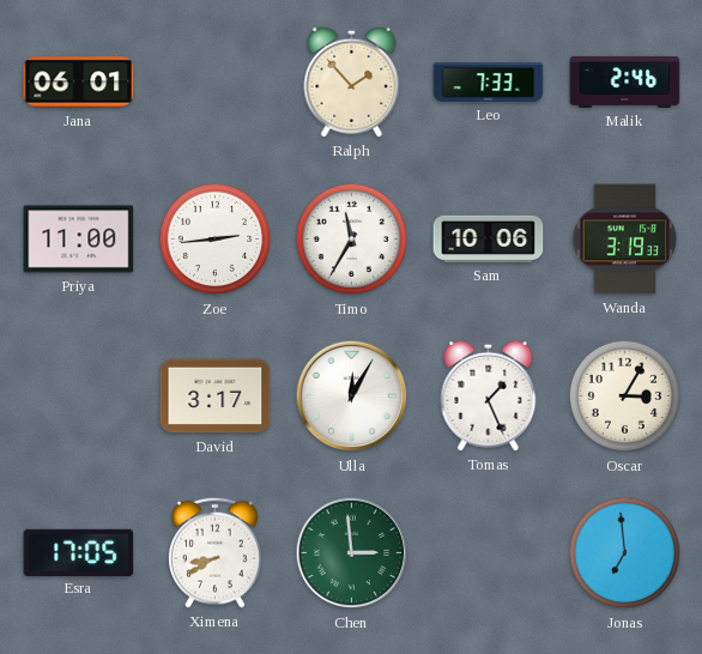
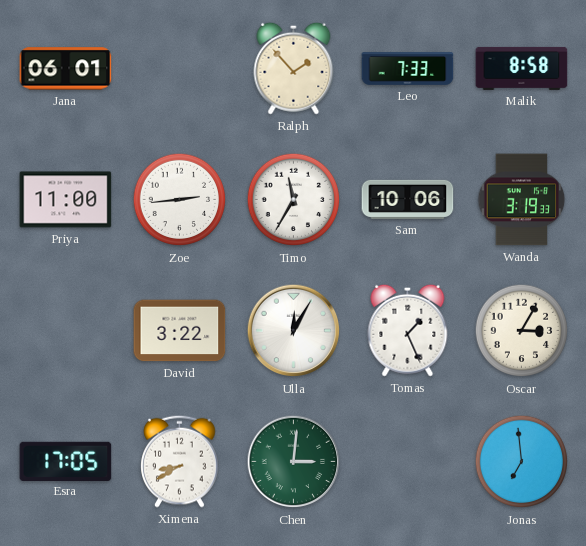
Malik: 2:46 -> 8:58 (522, 68)
David: 3:17 -> 3:22 (180, 331)
Chen: 2:59 -> 3:01 (294, 462)
